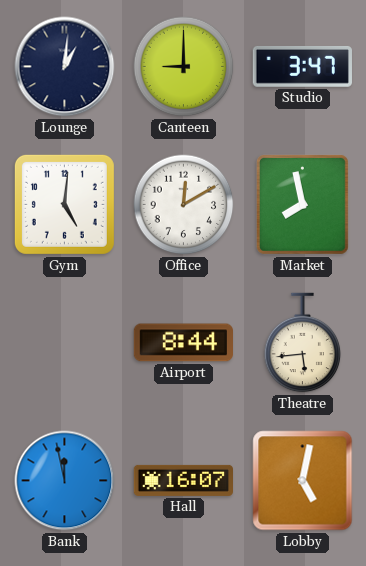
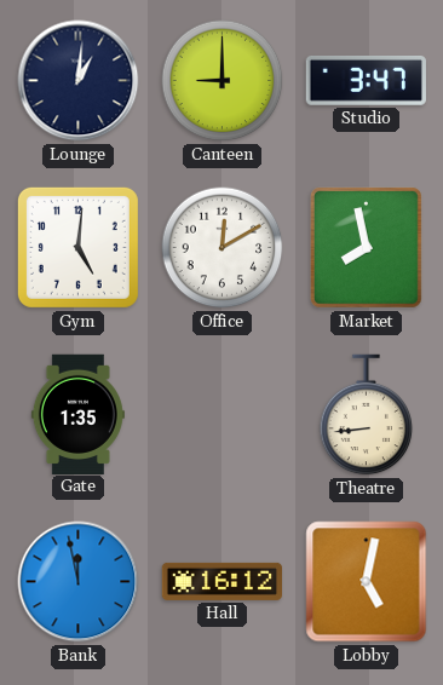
Gate: none -> 1:35 (77, 414)
Airport: 8:44 -> none (183, 343)
Theatre: 5:44 -> 8:44 (367, 415)
Hall: 16:07 -> 16:12 (221, 581)
